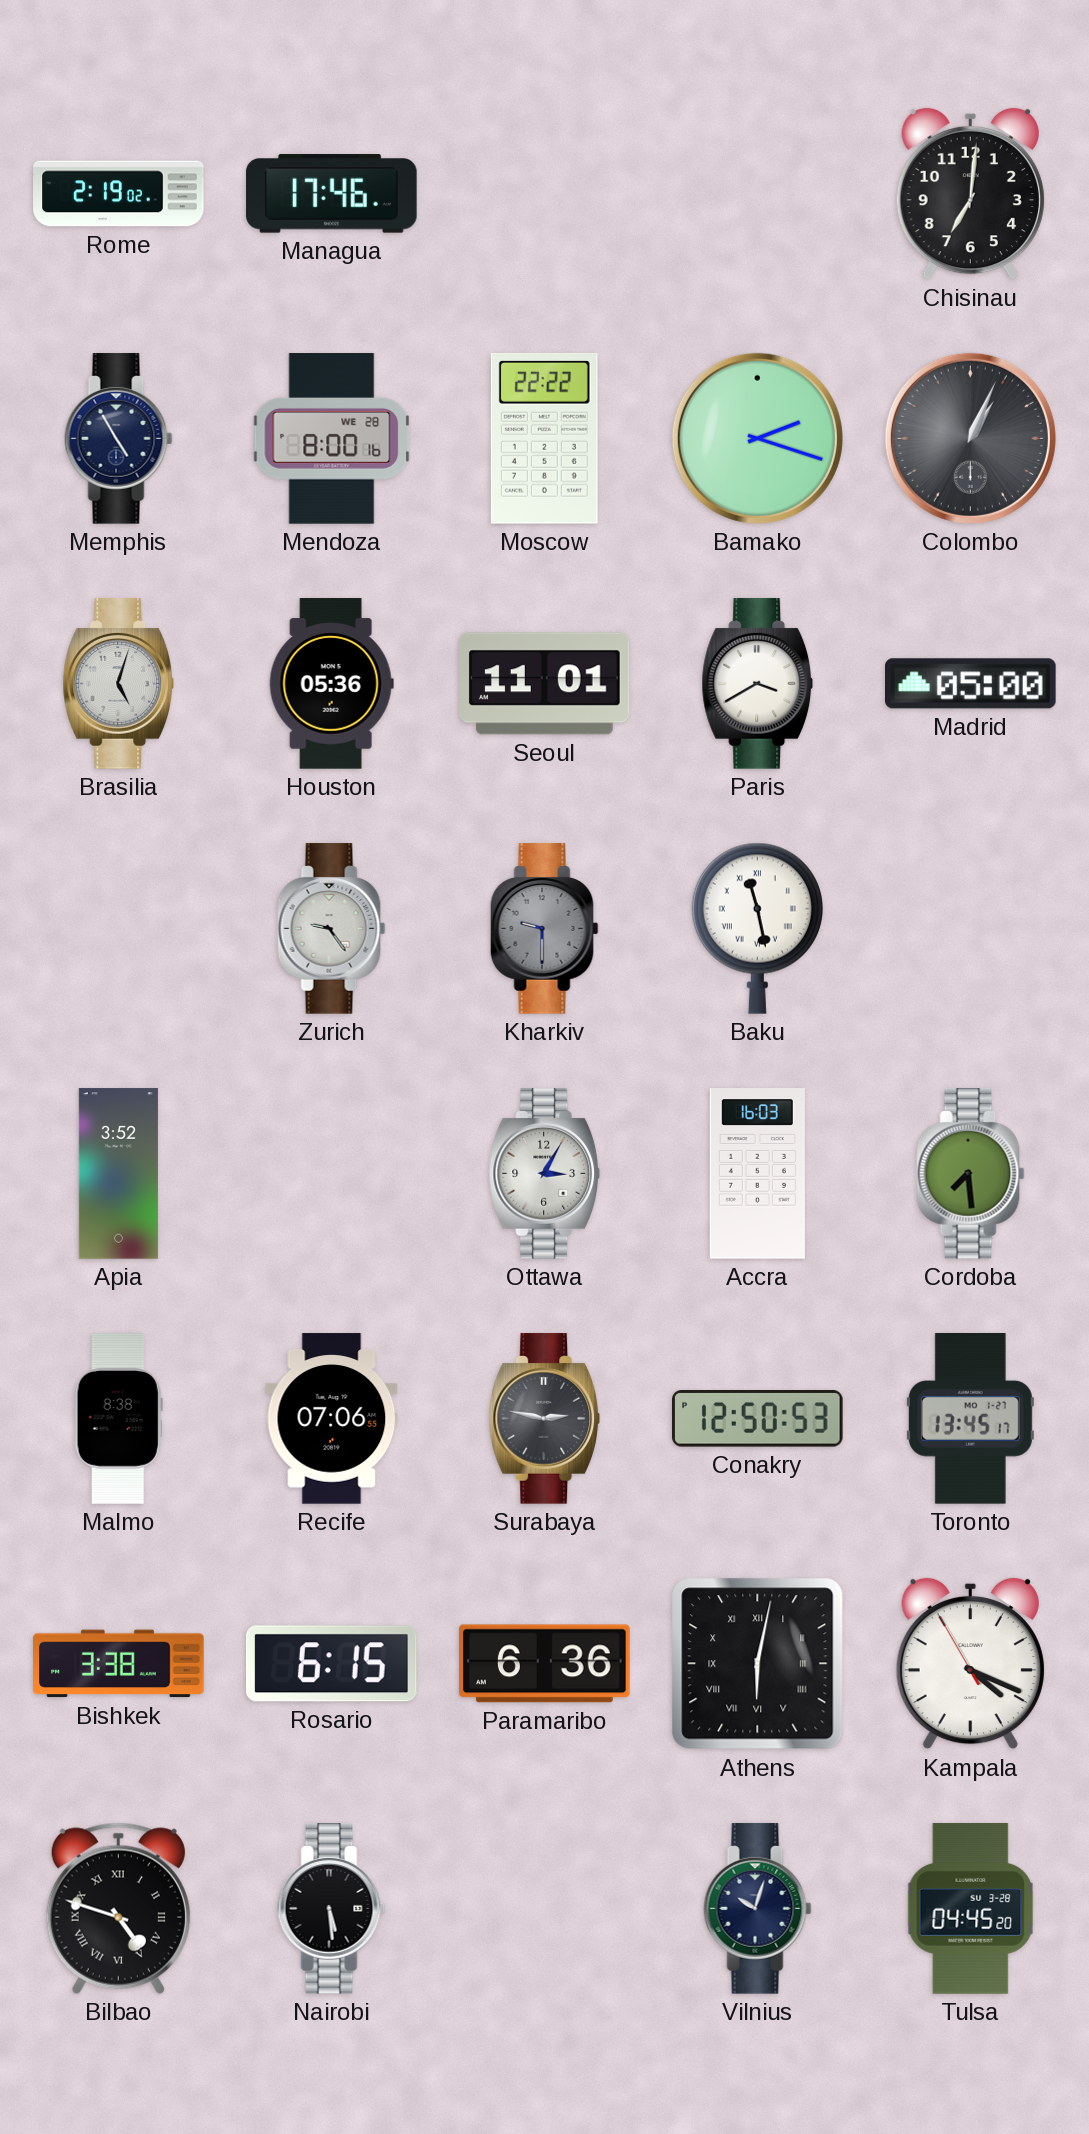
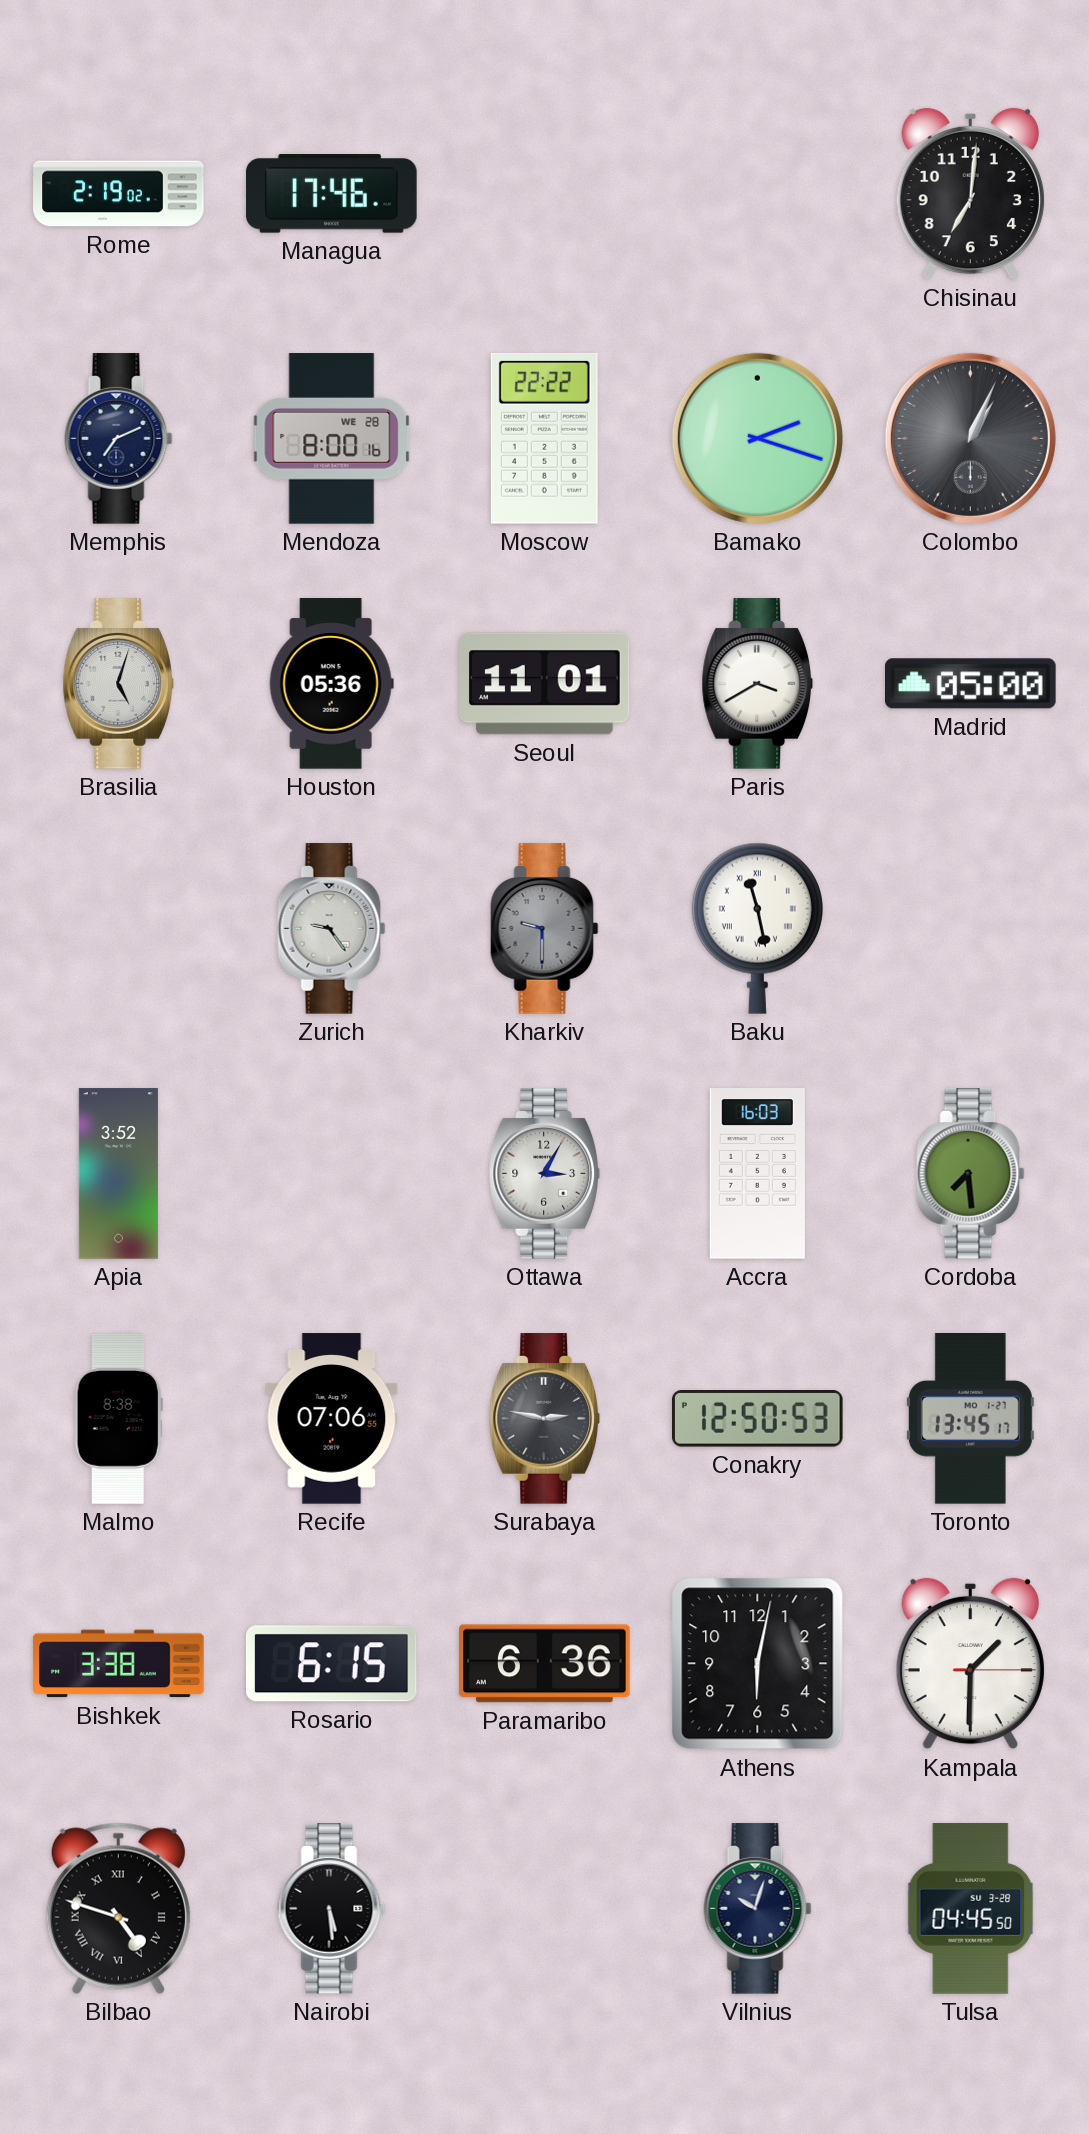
Memphis: 4:55 -> 7:11 (119, 439)
Athens numerals: Roman -> Arabic (758, 1664)
Kampala: 4:18 -> 1:30 (970, 1664)
Tulsa: 04:45:20 -> 04:45:50 (971, 1909)
